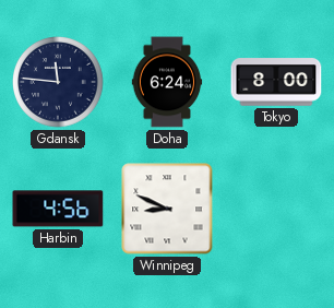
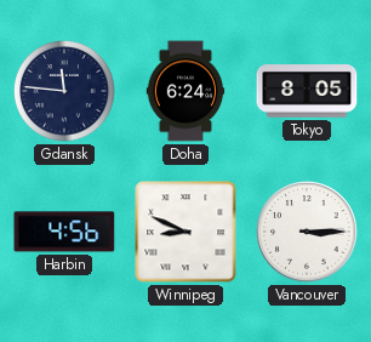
Tokyo: 8:00 -> 8:05 (307, 91)
Vancouver: none -> 3:15 (307, 232)
